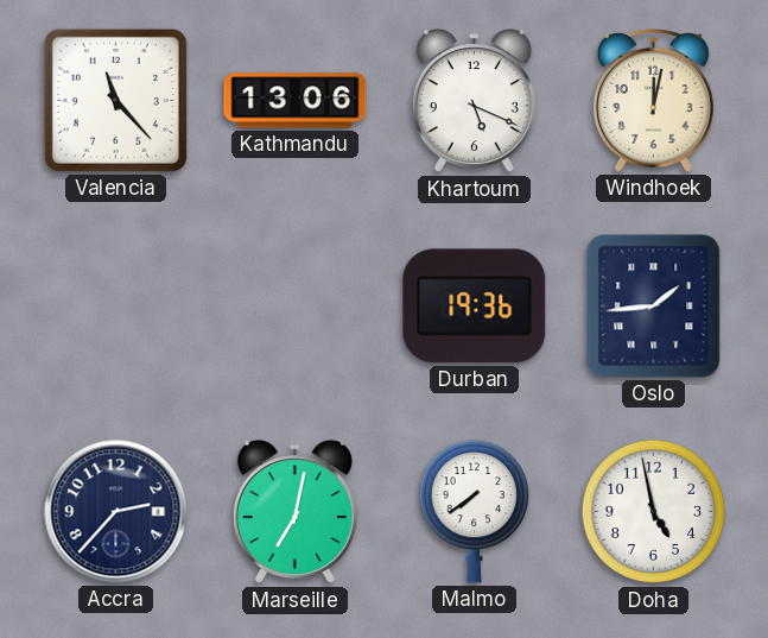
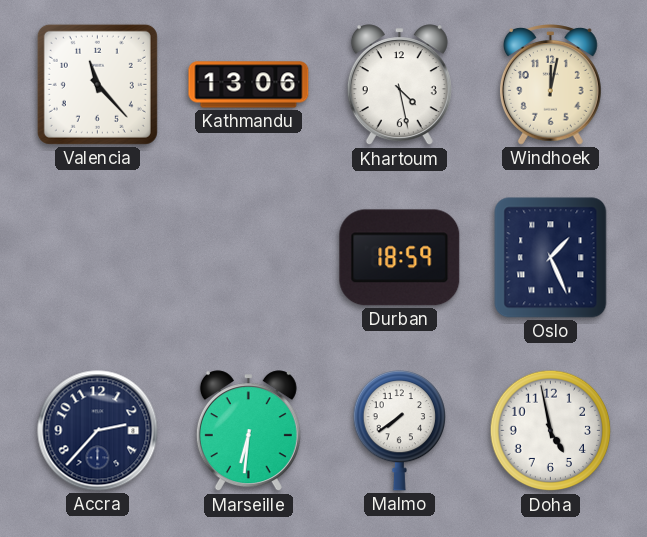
Khartoum: 5:19 -> 4:28 (399, 85)
Durban: 19:36 -> 18:59 (400, 258)
Oslo: 1:44 -> 1:26 (551, 258)
Marseille: 7:02 -> 6:31 (248, 431)
